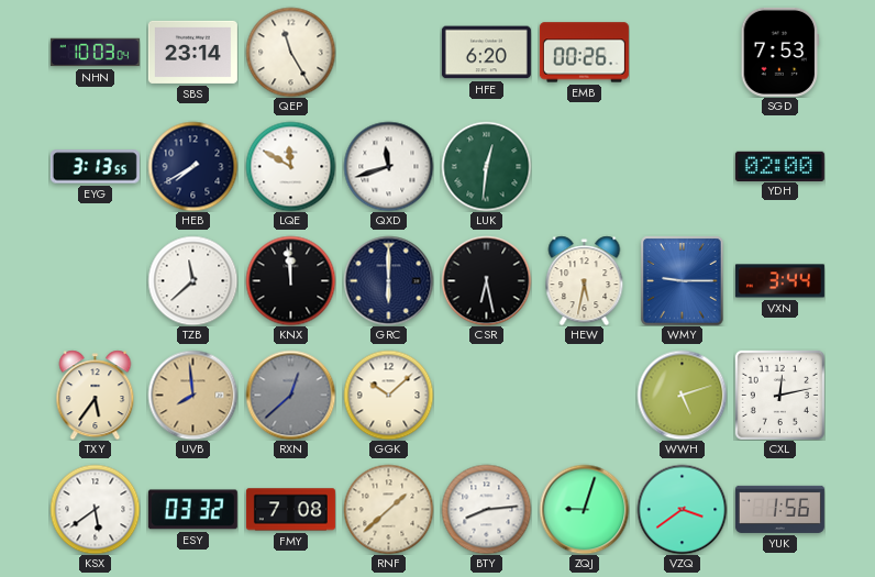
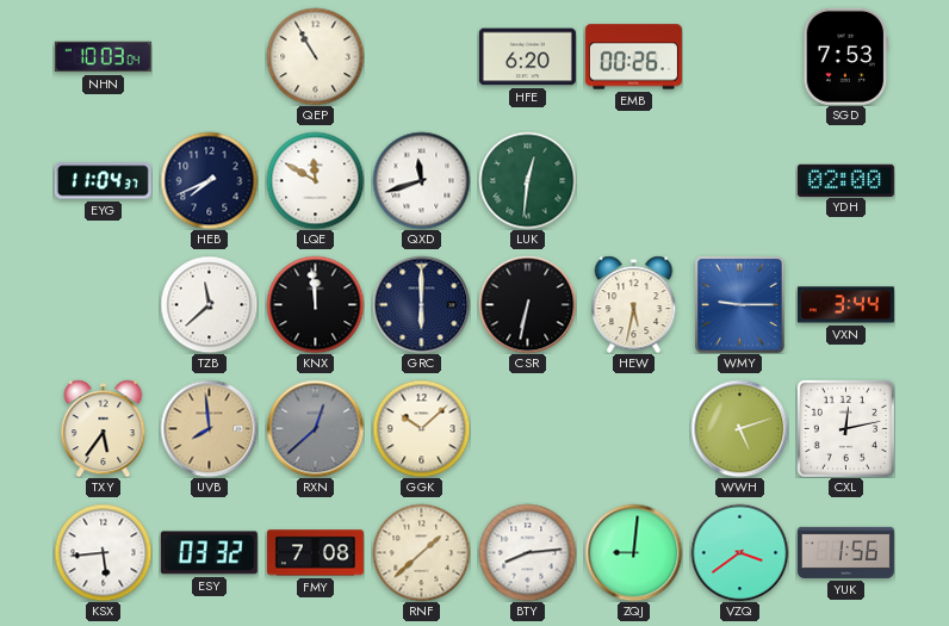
SBS: 23:14 -> none (192, 52)
QEP: 11:25 -> 10:55 (315, 56)
EYG: 3:13 -> 11:04 (103, 181)
HEB: 7:40 -> 7:41 (209, 180)
CSR: 6:28 -> 6:32 (527, 304)
KSX: 5:39 -> 5:44 (103, 552)
ZQJ: 9:03 -> 9:01 (633, 552)
